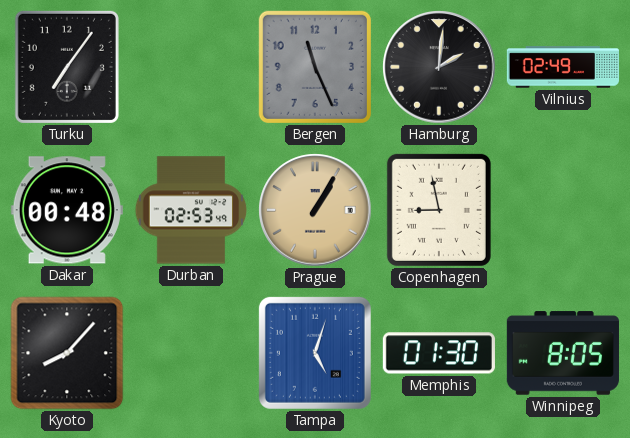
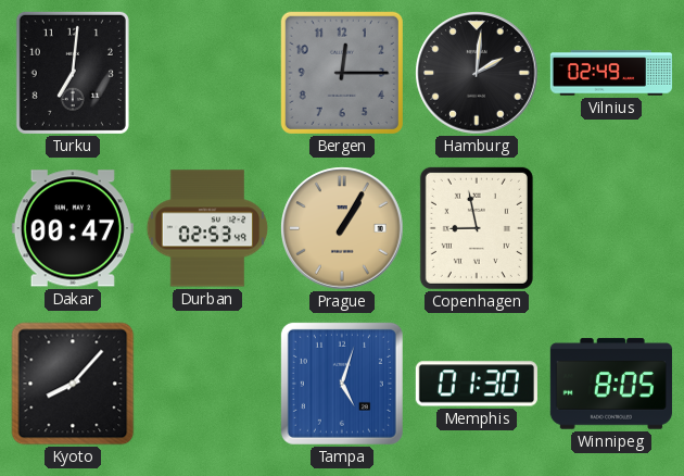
Turku: 7:06 -> 7:01 (73, 73)
Bergen: 11:26 -> 12:15 (342, 73)
Dakar: 00:48 -> 00:47 (73, 228)
